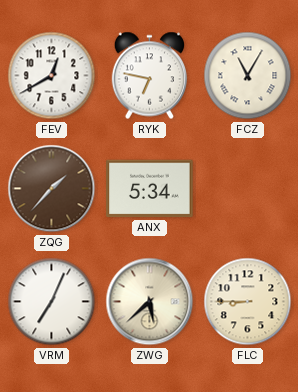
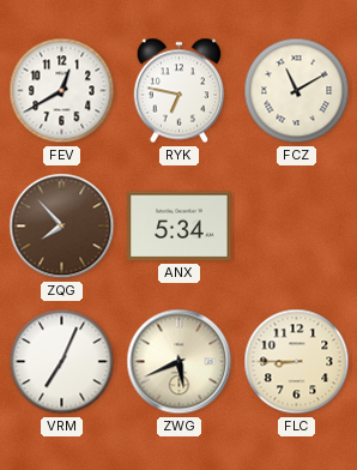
FCZ: 11:05 -> 11:10 (297, 91)
ZQG: 1:37 -> 7:53 (62, 227)
ZWG: 5:38 -> 5:41 (180, 362)
